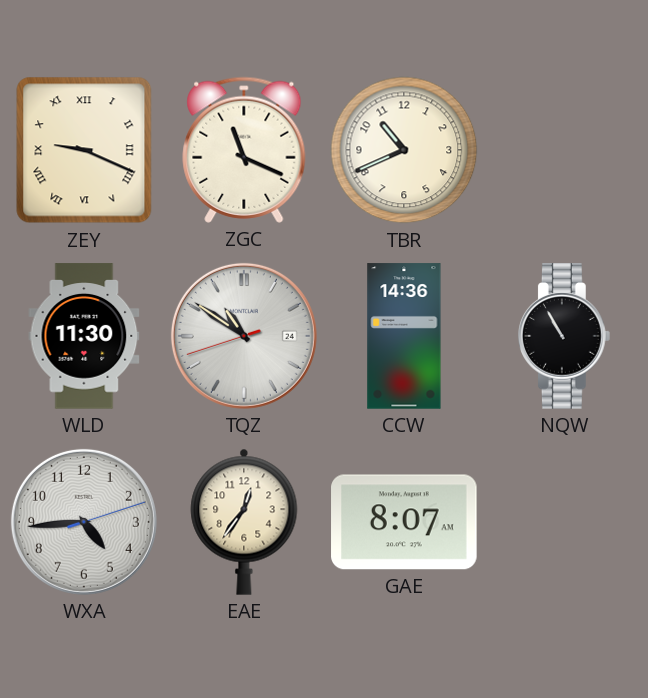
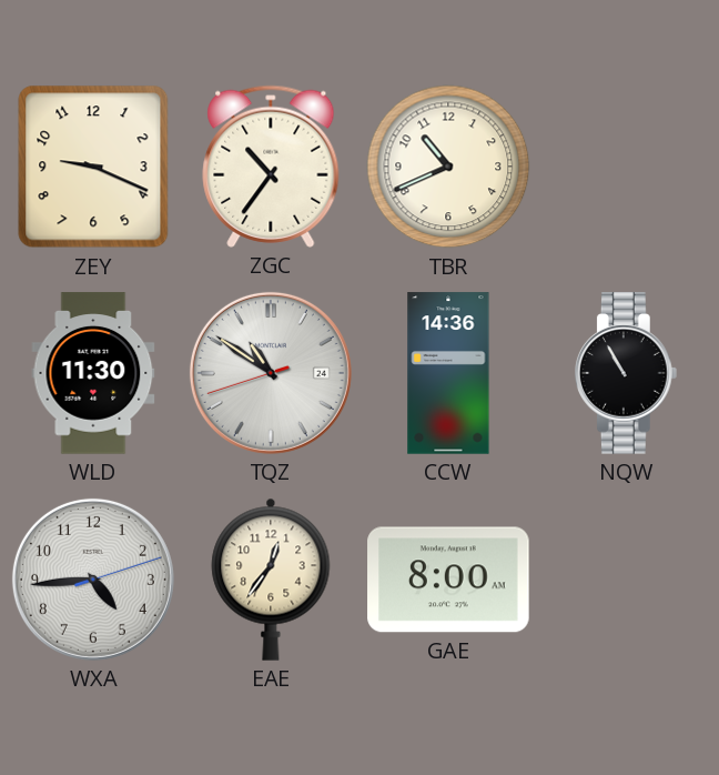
ZEY numerals: Roman -> Arabic (93, 167)
ZGC: 11:19 -> 10:36 (271, 167)
GAE: 8:07 -> 8:00 (448, 580)
